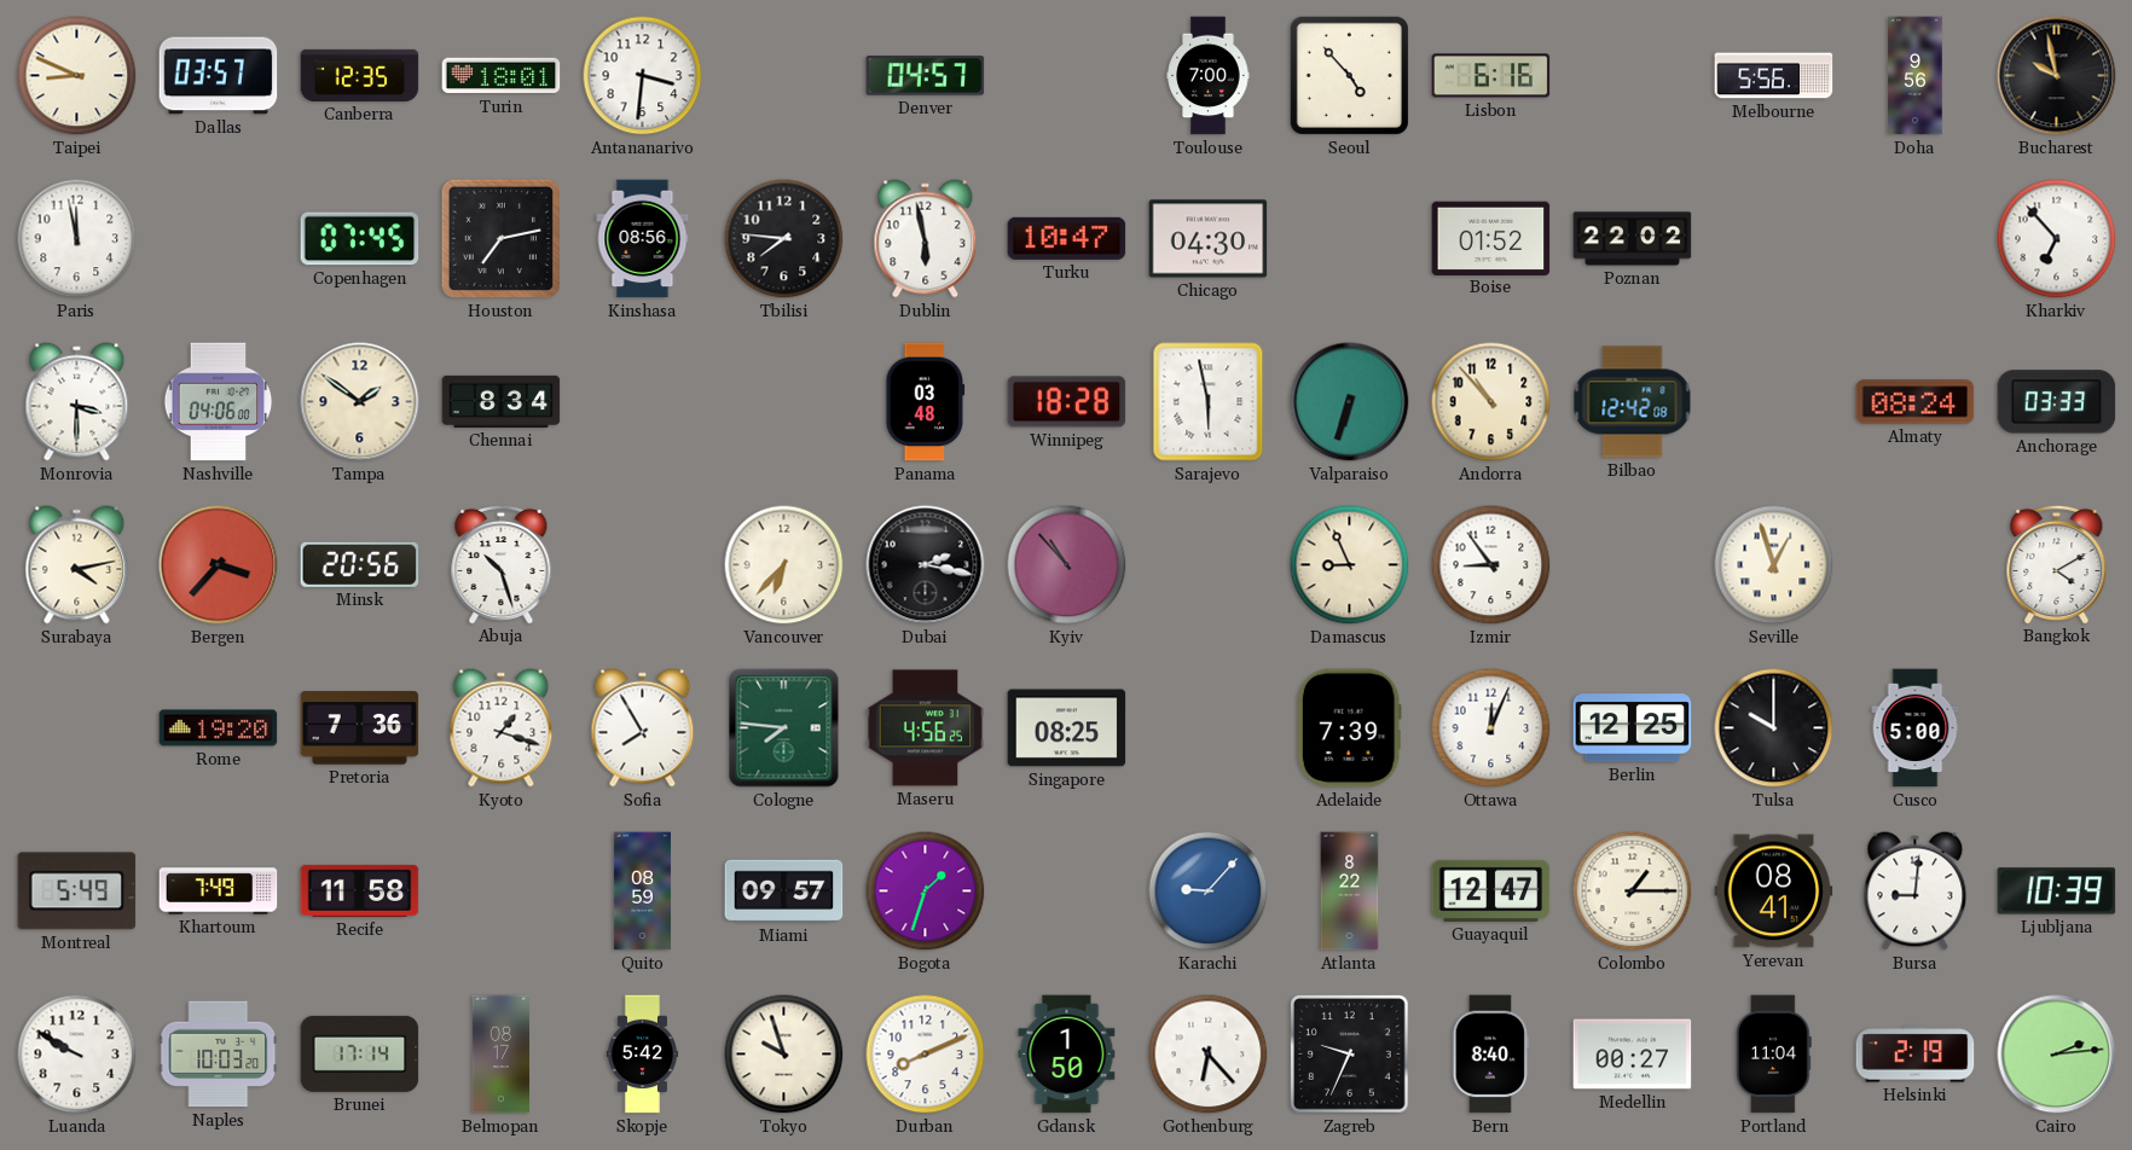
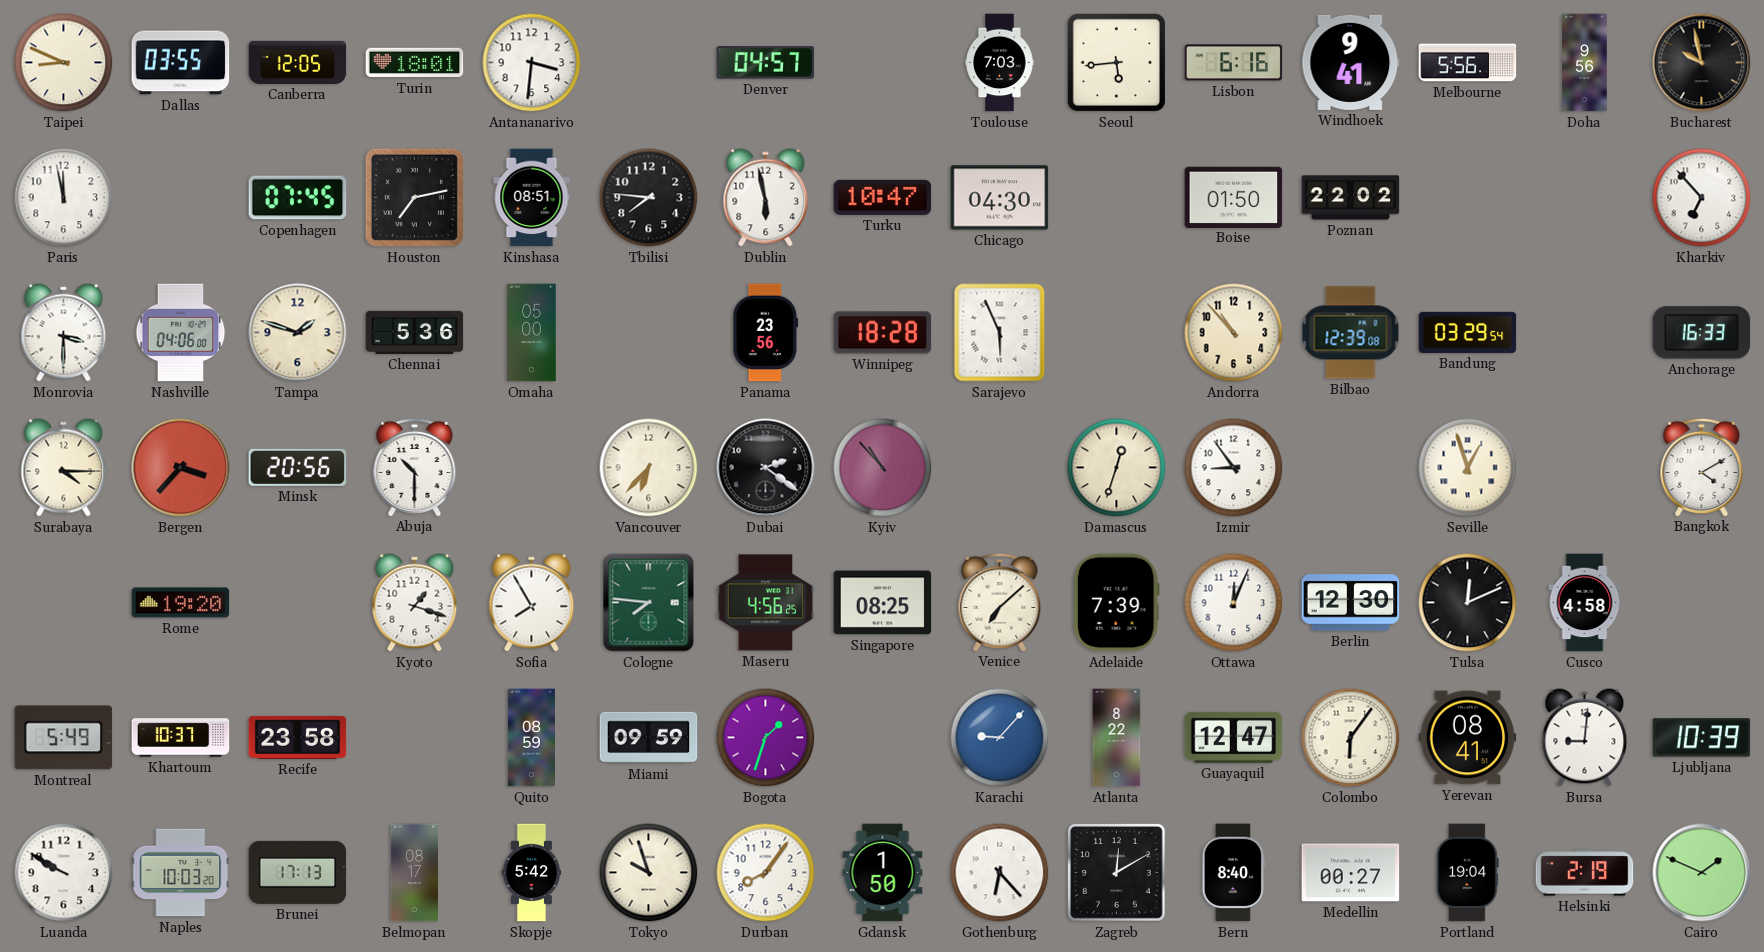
Dallas: 03:57 -> 03:55 (181, 63)
Canberra: 12:35 -> 12:05 (298, 62)
Toulouse: 7:00 -> 7:03 (1000, 63)
Seoul: 4:53 -> 5:44 (1116, 62)
Windhoek: none -> 9:41 (1351, 62)
Kinshasa: 08:56 -> 08:51 (532, 198)
Boise: 01:52 -> 01:50 (1234, 197)
Tampa: 1:51 -> 1:48 (298, 333)
Chennai: 8:34 -> 5:36 (415, 332)
Omaha: none -> 05:00 (532, 333)
Panama: 03:48 -> 23:56 (766, 333)
Sarajevo: 5:58 -> 5:56 (1000, 333)
Valparaiso: 6:33 -> none (1350, 402)
Bilbao: 12:42 -> 12:39 (1351, 333)
Bandung: none -> 03:29 (1468, 332)
Almaty: 08:24 -> none (1916, 402)
Anchorage: 03:33 -> 16:33 (1702, 333)
Surabaya: 4:13 -> 4:15 (64, 468)
Abuja: 10:27 -> 10:30 (415, 467)
Dubai: 2:17 -> 2:21 (766, 468)
Damascus: 8:56 -> 12:33 (1117, 468)
Pretoria: 7:36 -> none (360, 728)
Venice: none -> 7:08 (1000, 602)
Berlin: 12:25 -> 12:30 (1351, 603)
Tulsa: 10:00 -> 12:11 (1468, 603)
Cusco: 5:00 -> 4:58 (1585, 603)
Khartoum: 7:49 -> 10:37 (181, 738)
Recife: 11:58 -> 23:58 (298, 737)
Miami: 09:57 -> 09:59 (649, 738)
Colombo: 1:15 -> 6:06 (1351, 738)
Brunei: 17:14 -> 17:13 (298, 872)
Durban: 8:11 -> 8:06 (766, 873)
Zagreb: 9:34 -> 12:10 (1117, 873)
Portland: 11:04 -> 19:04 (1467, 873)
Cairo: 2:14 -> 1:49 (1702, 873)
